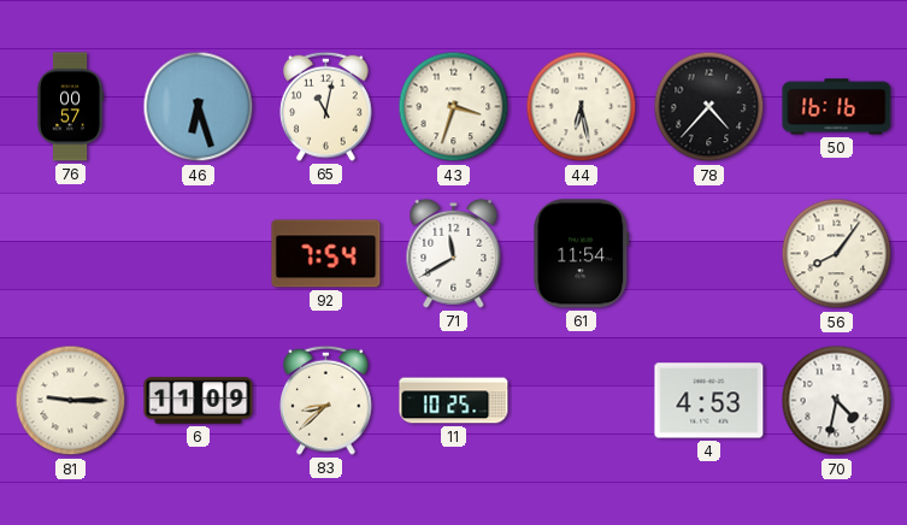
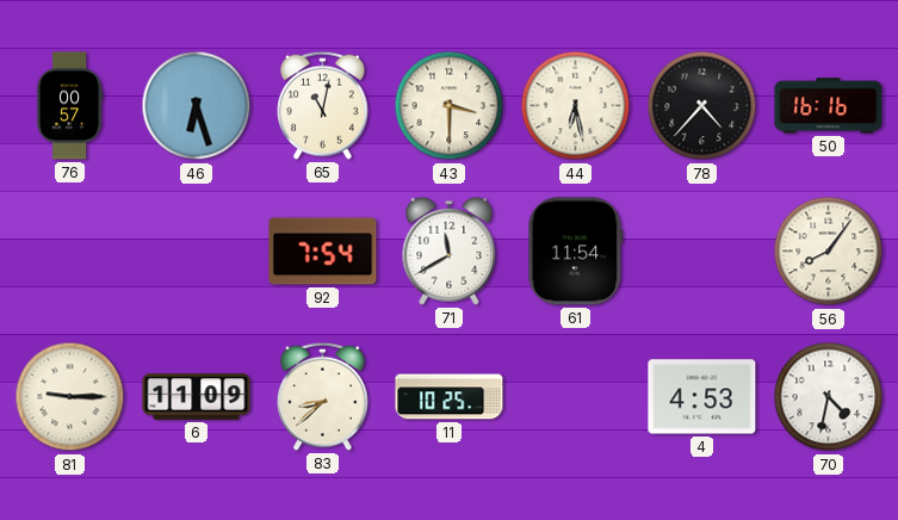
43: 3:33 -> 3:30 (450, 106)
